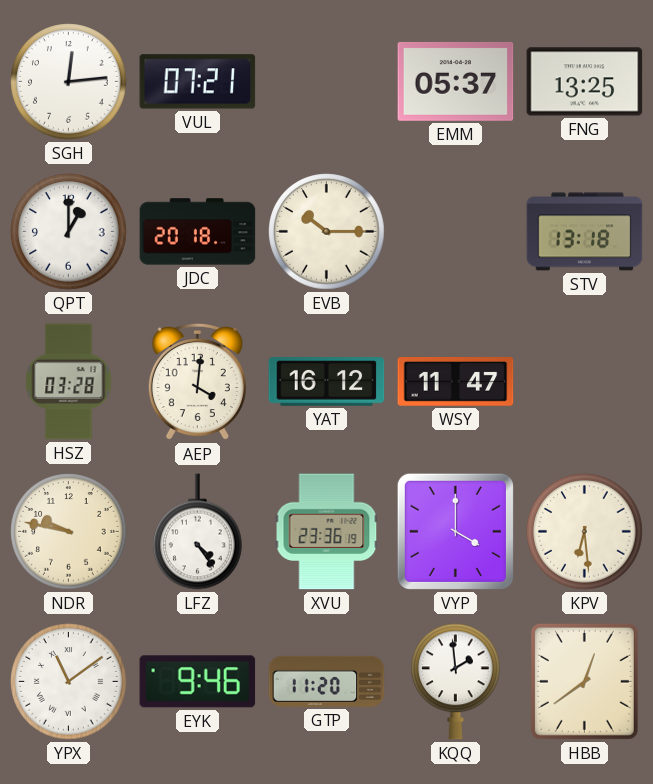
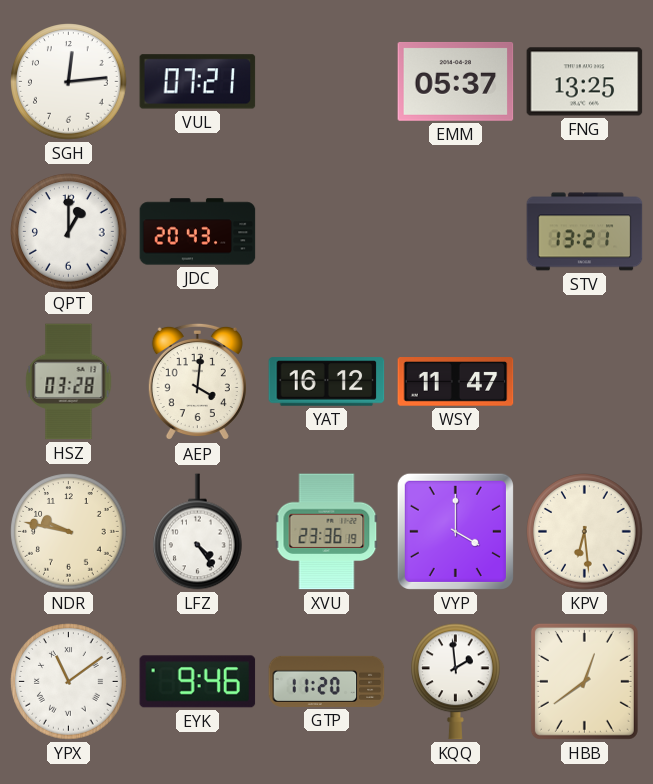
JDC: 20:18 -> 20:43 (198, 232)
EVB: 10:15 -> none (327, 232)
STV: 13:18 -> 13:21 (585, 232)
